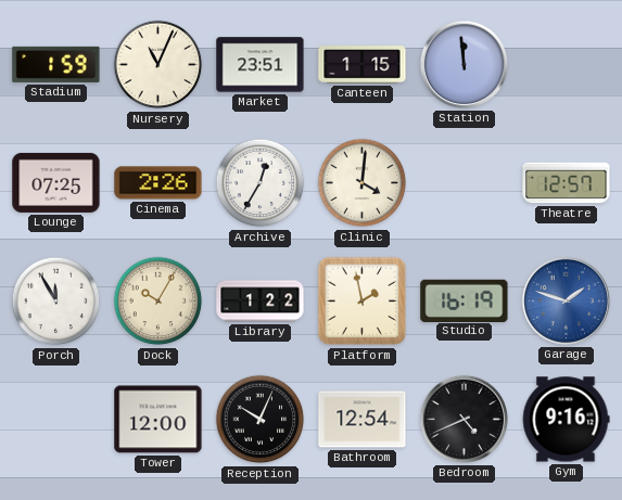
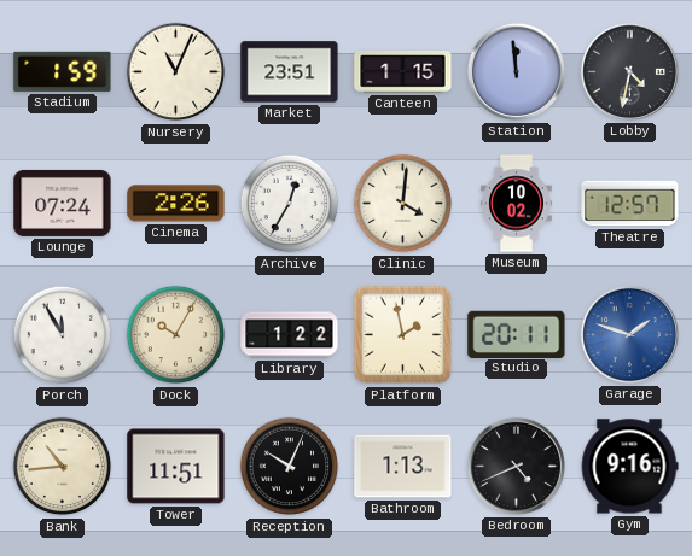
Lobby: none -> 4:32 (629, 71)
Lounge: 07:25 -> 07:24 (63, 203)
Museum: none -> 10:02 (517, 204)
Studio: 16:19 -> 20:11 (517, 334)
Bank: none -> 10:44 (63, 467)
Tower: 12:00 -> 11:51 (176, 467)
Bathroom: 12:54 -> 1:13 (403, 467)
